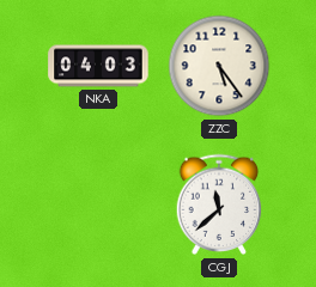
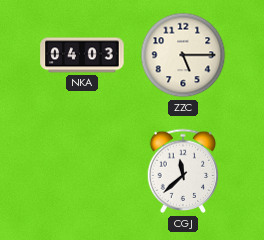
ZZC: 5:24 -> 5:15 (183, 55)
